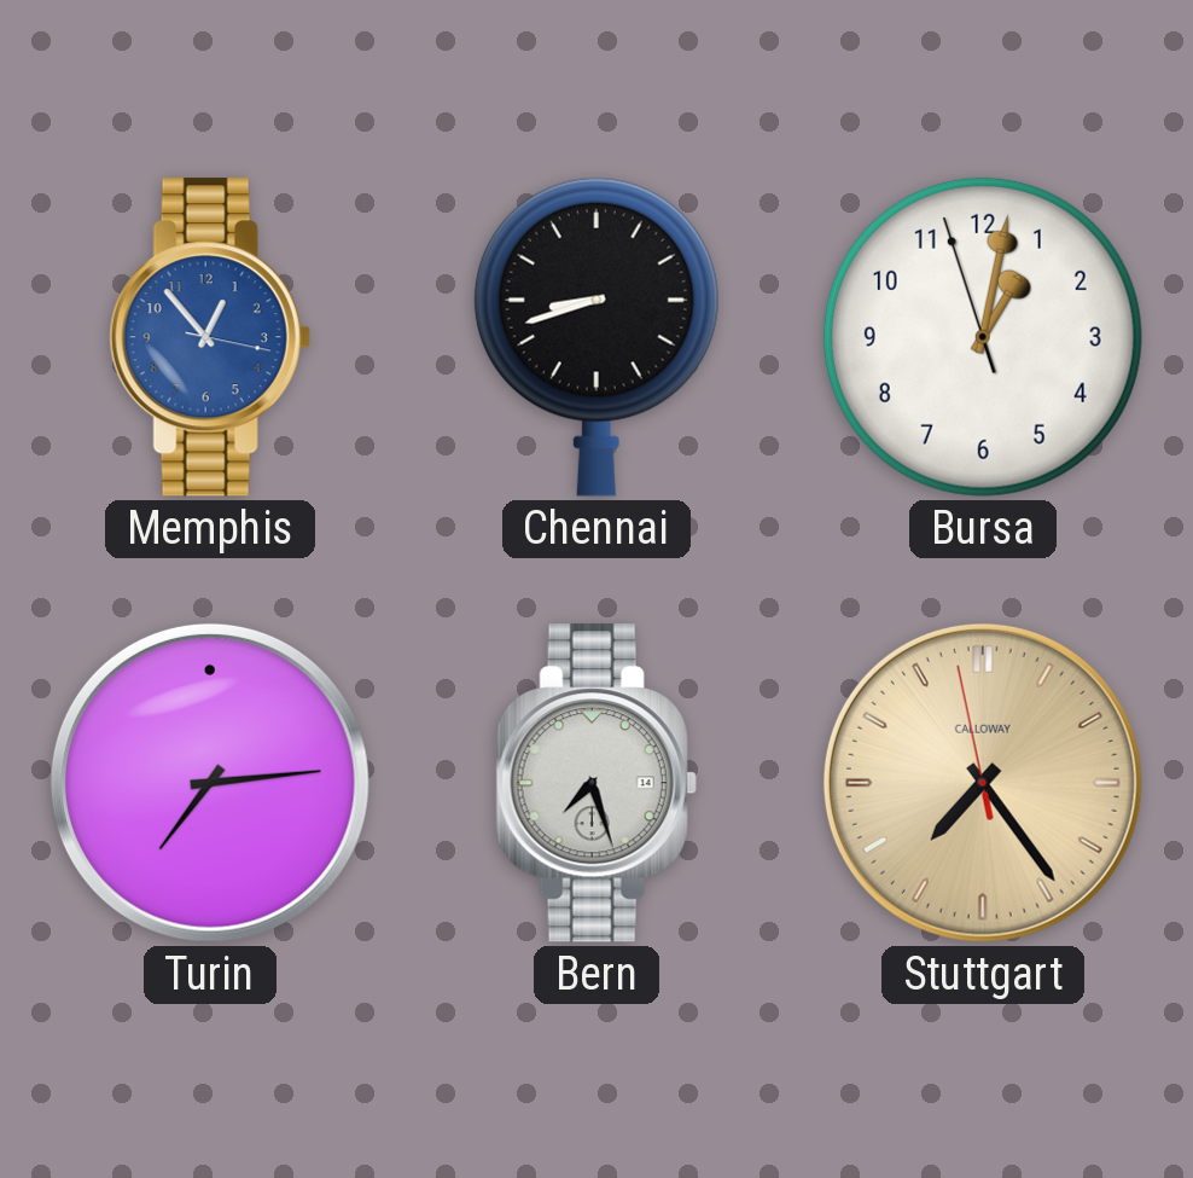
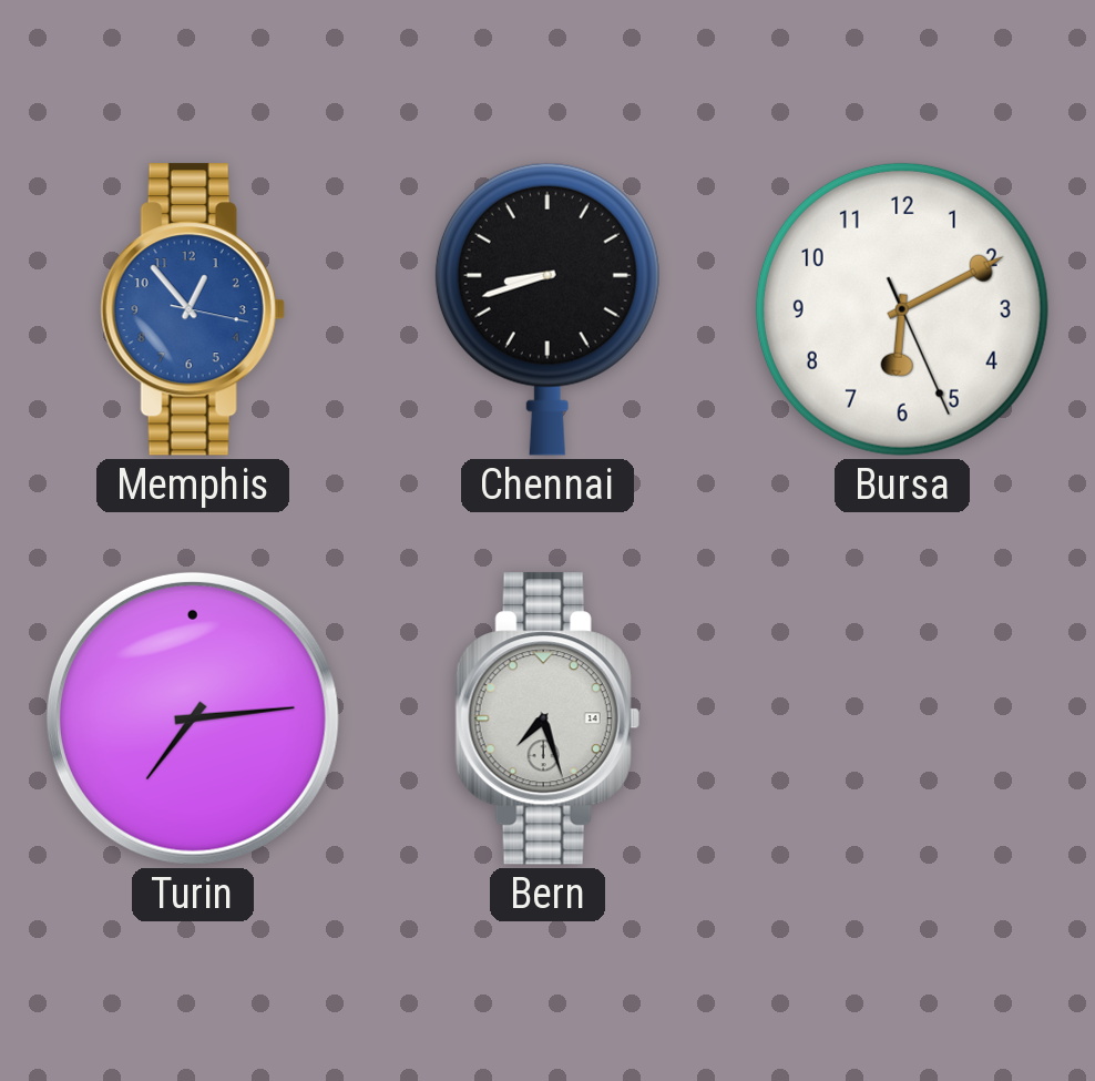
Bursa: 1:01 -> 6:10 (902, 309)
Stuttgart: 7:23 -> none (983, 783)
